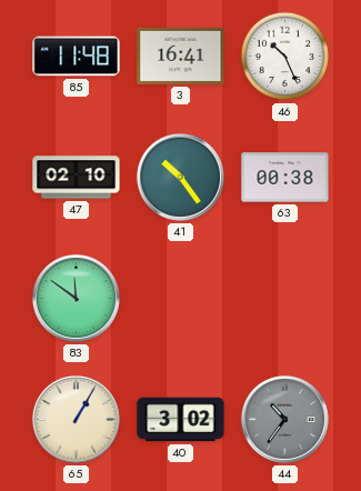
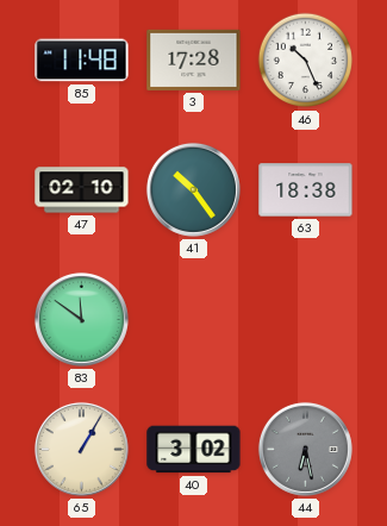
3: 16:41 -> 17:28 (194, 60)
63: 00:38 -> 18:38 (306, 190)
44: 10:36 -> 6:28 (305, 449)
